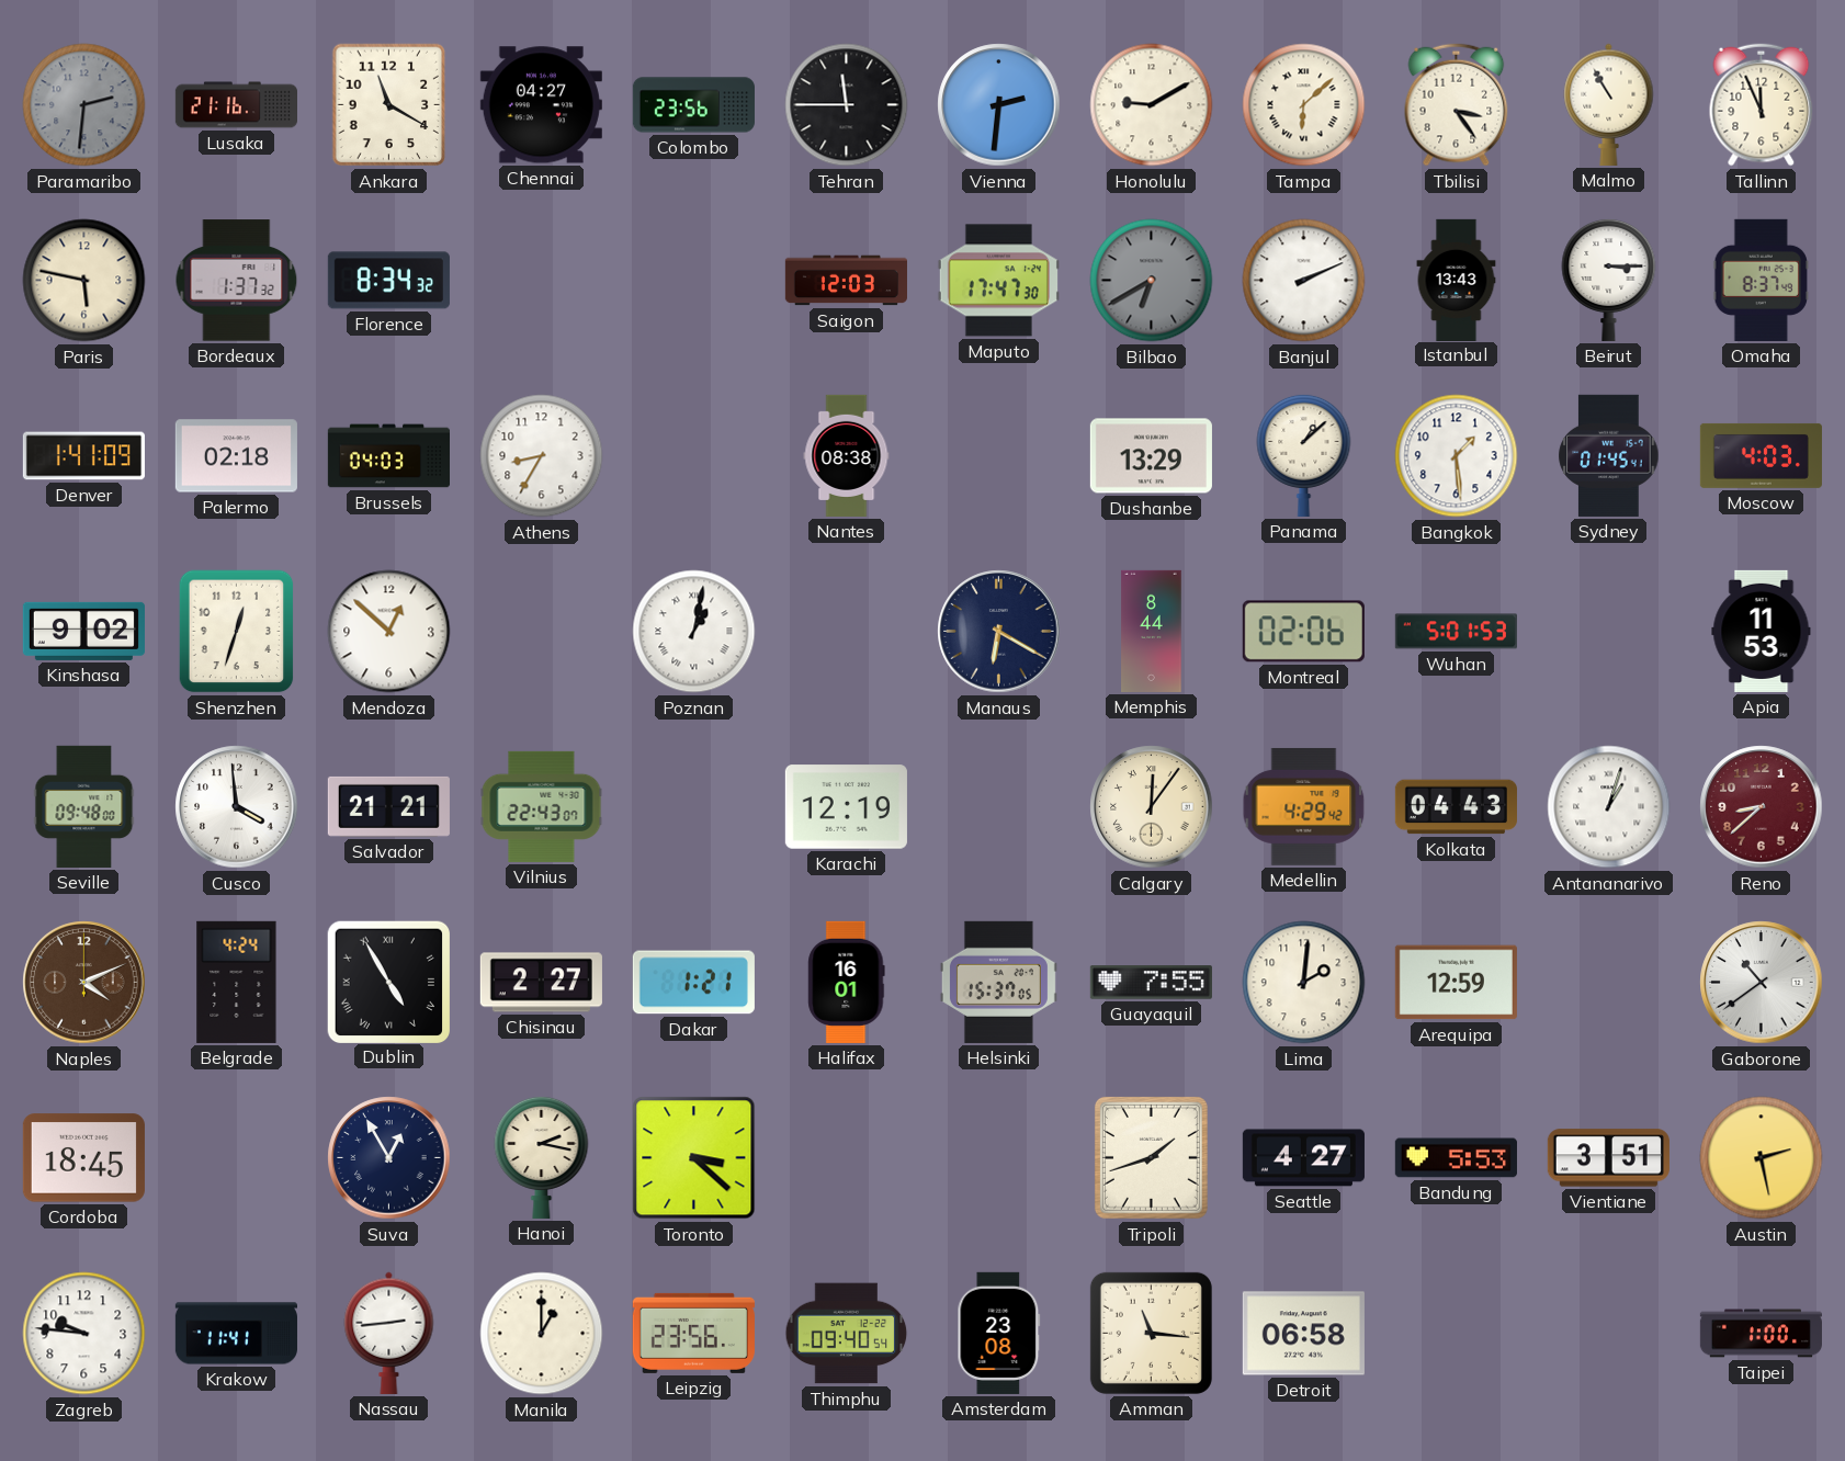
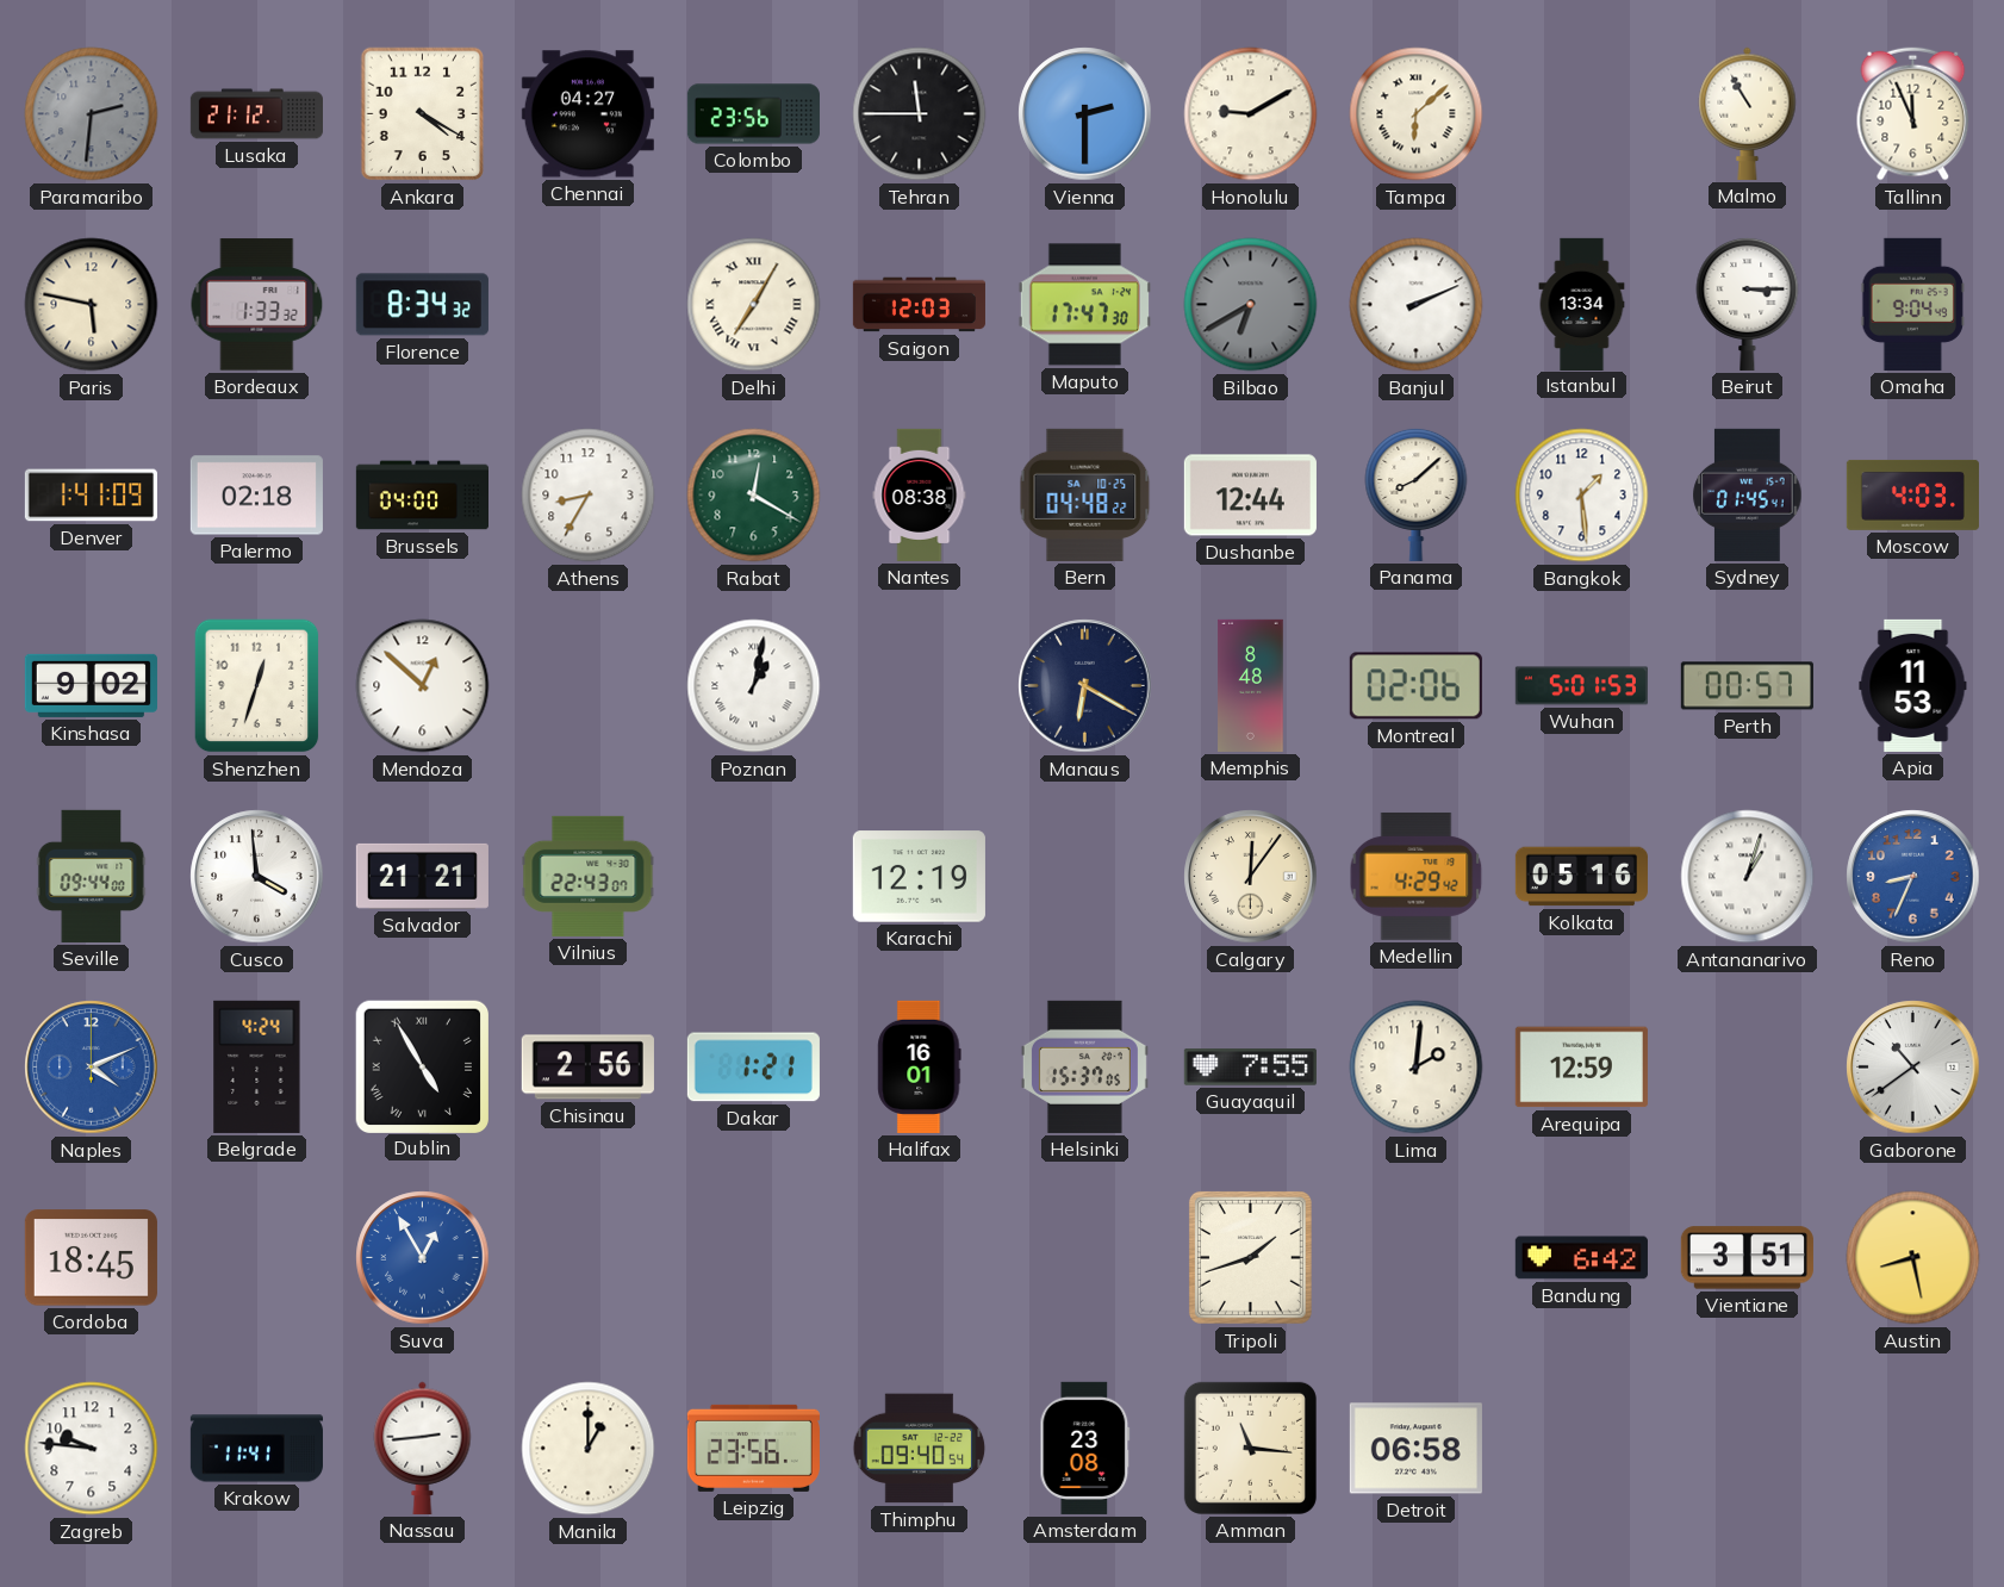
Lusaka: 21:16 -> 21:12 (256, 114)
Ankara: 11:20 -> 4:20 (423, 114)
Vienna: 2:31 -> 2:30 (1085, 114)
Tbilisi: 3:24 -> none (1457, 105)
Bordeaux: 1:37 -> 1:33 (257, 305)
Delhi: none -> 7:05 (754, 305)
Istanbul: 13:43 -> 13:34 (1582, 304)
Omaha: 8:37 -> 9:04 (1912, 304)
Brussels: 04:03 -> 04:00 (422, 496)
Rabat: none -> 12:20 (754, 496)
Bern: none -> 04:48 (1085, 494)
Dushanbe: 13:29 -> 12:44 (1250, 496)
Panama: 1:08 -> 8:08 (1417, 494)
Memphis: 8:44 -> 8:48 (1251, 685)
Perth: none -> 00:57 (1747, 686)
Seville: 09:48 -> 09:44 (92, 876)
Kolkata: 04:43 -> 05:16 (1581, 877)
Reno: 8:38 -> 8:34 (1913, 877)
Reno dial: burgundy -> blue (1913, 877)
Naples dial: brown -> blue (92, 1068)
Chisinau: 2:27 -> 2:56 (587, 1068)
Suva dial: navy -> blue (423, 1258)
Hanoi: 2:17 -> none (542, 1157)
Toronto: 3:22 -> none (694, 1158)
Seattle: 4:27 -> none (1303, 1158)
Bandung: 5:53 -> 6:42 (1581, 1258)
Austin: 2:28 -> 8:28 (1913, 1258)
Taipei: 1:00 -> none (1761, 1334)
